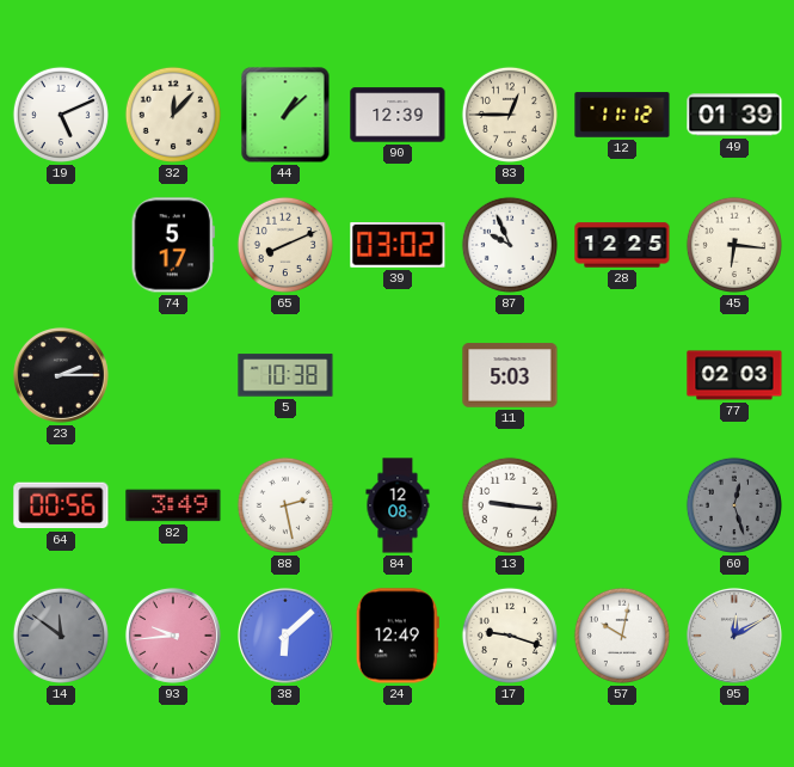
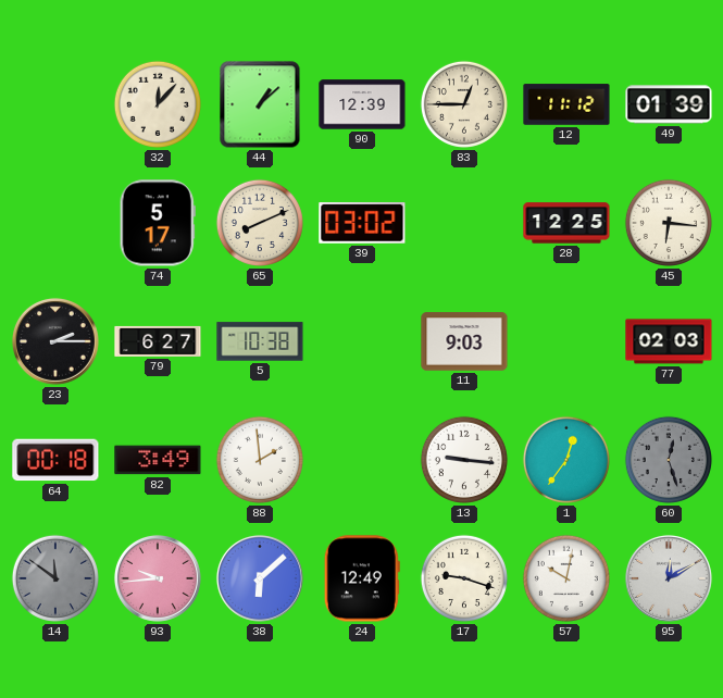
19: 5:11 -> none (61, 115)
87: 9:56 -> none (510, 245)
79: none -> 6:27 (158, 341)
11: 5:03 -> 9:03 (464, 341)
64: 00:56 -> 00:18 (55, 460)
88: 2:28 -> 1:59 (260, 460)
84: 12:08 -> none (398, 505)
1: none -> 12:36 (566, 460)
